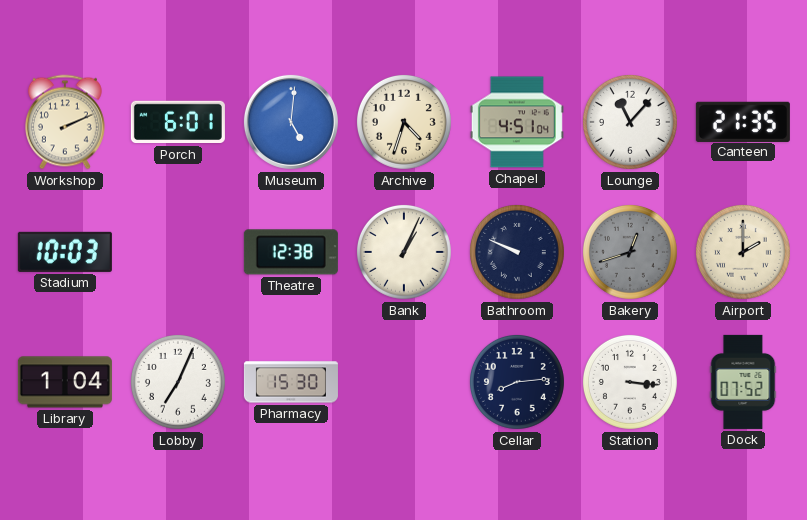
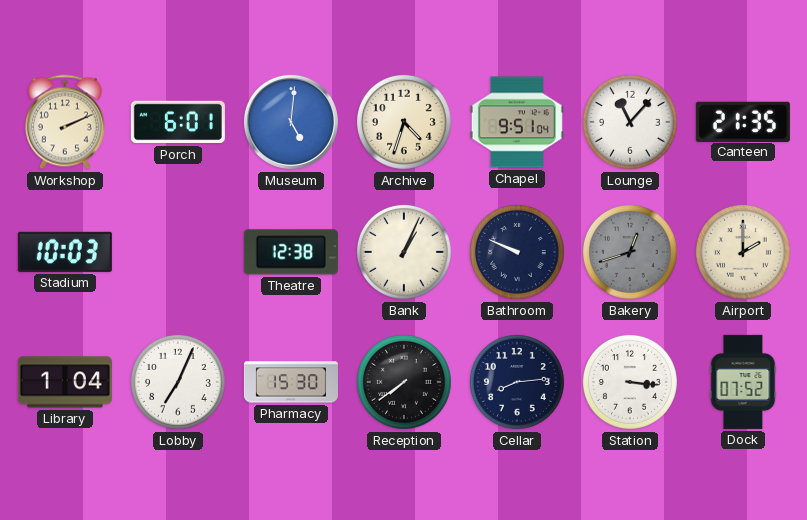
Chapel: 4:51 -> 9:51 (517, 122)
Reception: none -> 7:39 (404, 382)
